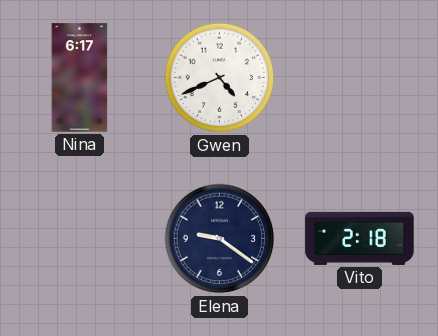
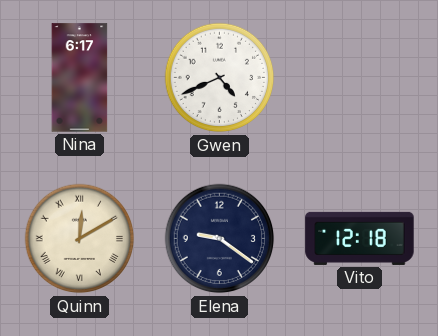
Quinn: none -> 12:10 (80, 239)
Vito: 2:18 -> 12:18 (360, 238)
